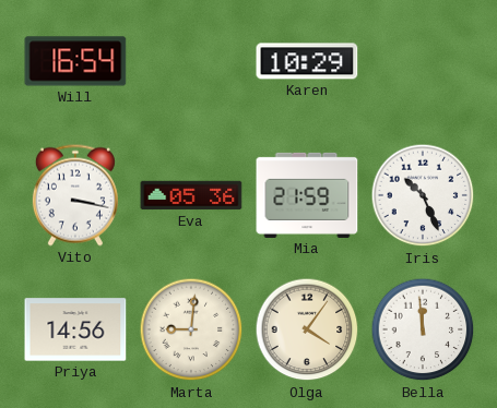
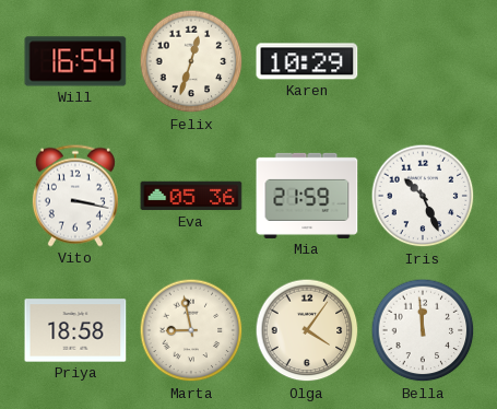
Felix: none -> 12:33 (191, 61)
Priya: 14:56 -> 18:58 (75, 330)
Marta: 9:01 -> 8:58 (191, 330)
